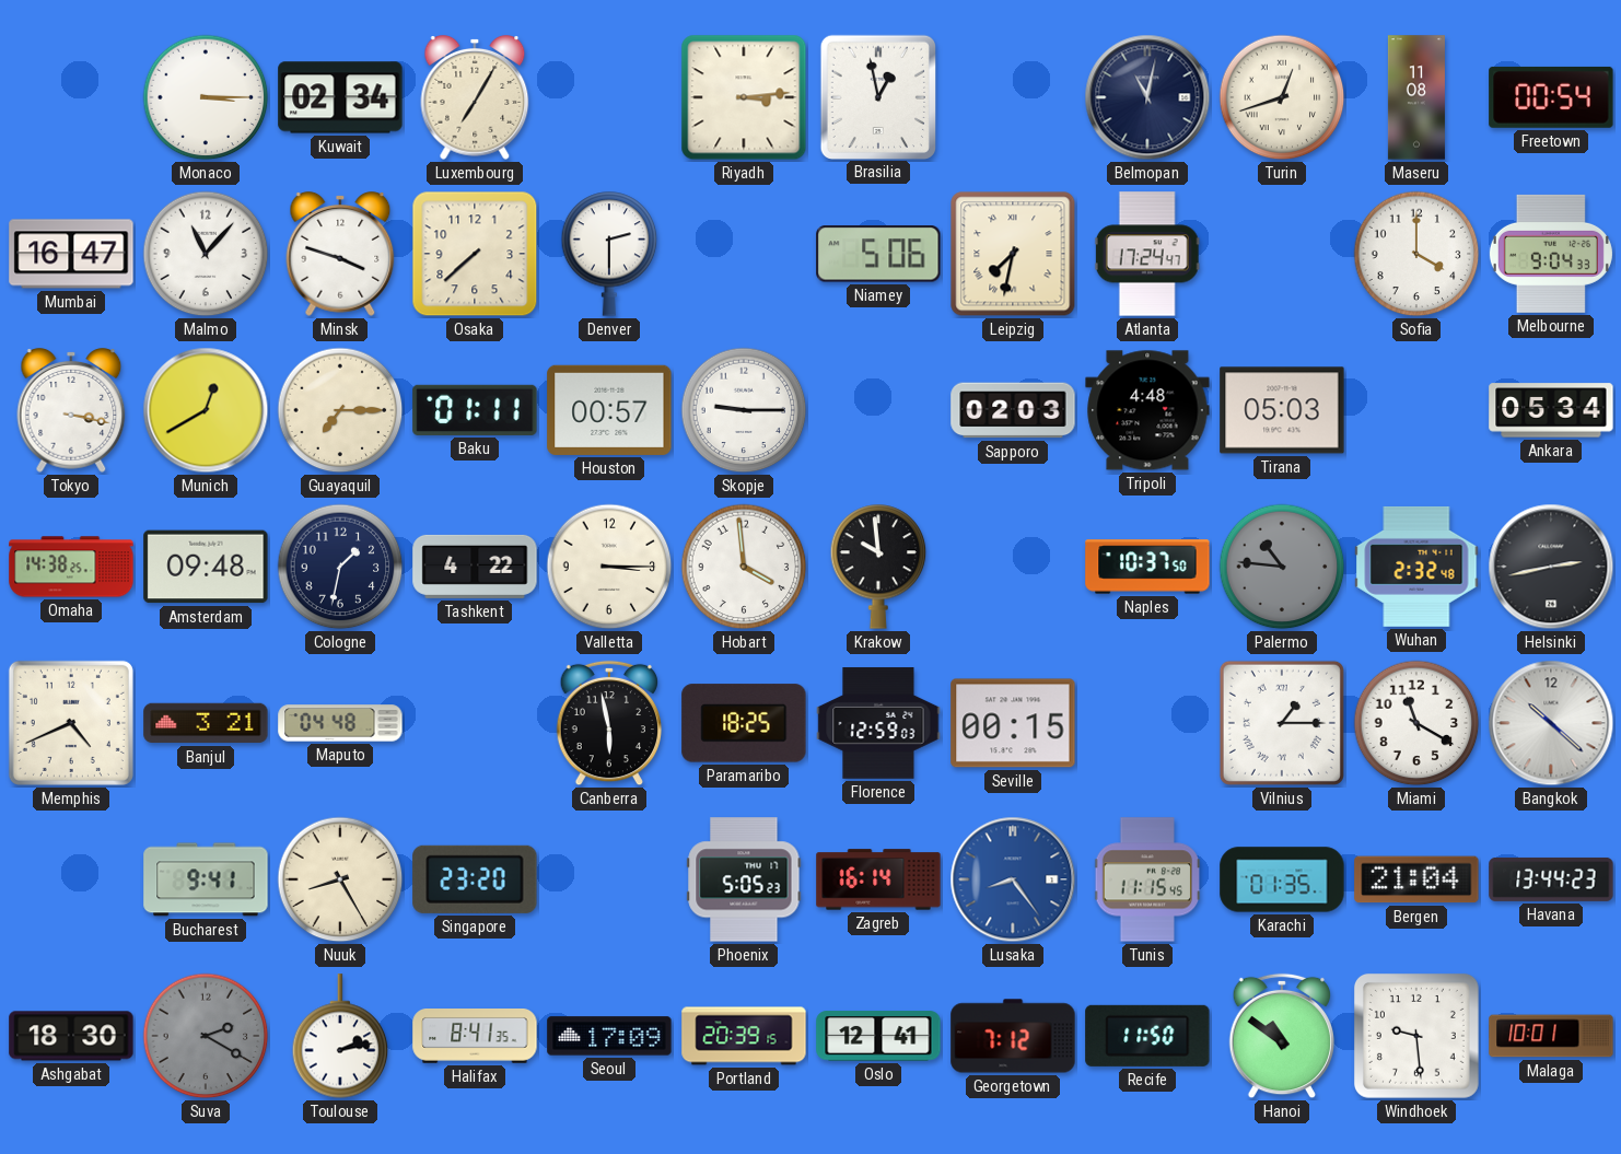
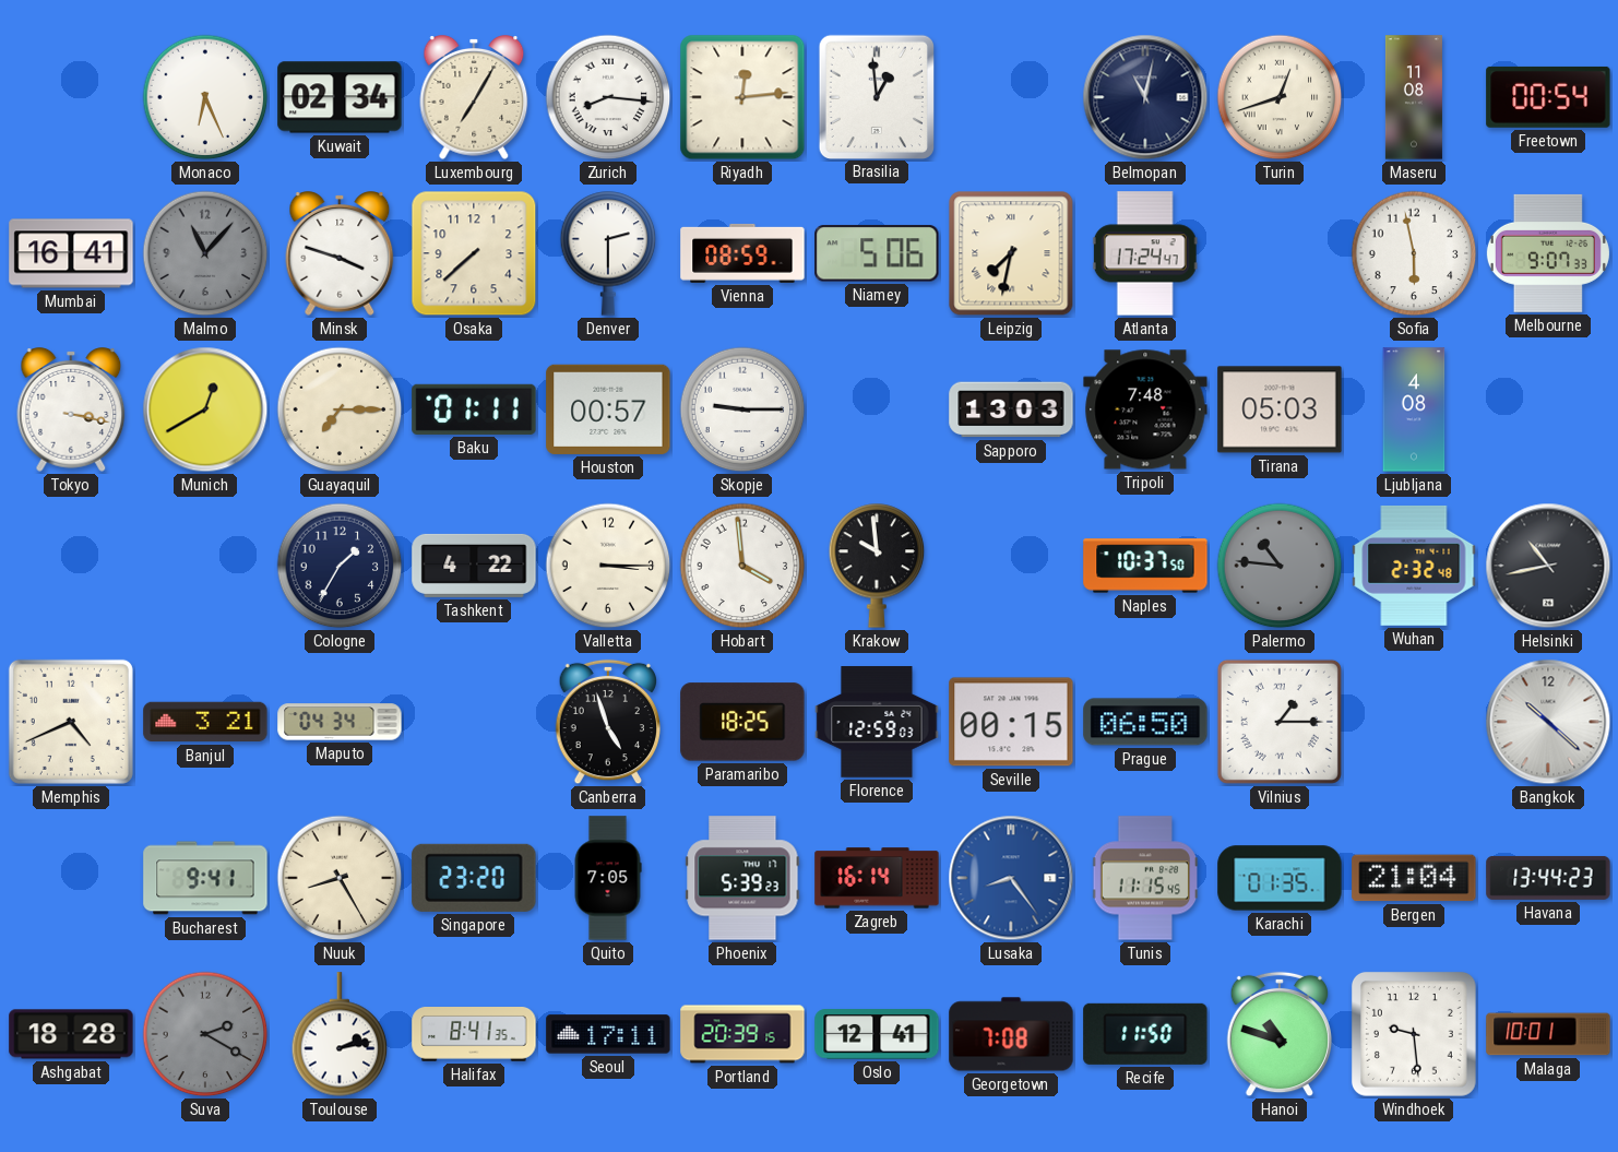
Monaco: 3:15 -> 6:26 (205, 97)
Zurich: none -> 8:16 (608, 97)
Riyadh: 3:14 -> 12:14 (742, 97)
Brasilia: 12:58 -> 12:59 (876, 96)
Mumbai: 16:47 -> 16:41 (71, 253)
Malmo dial: white -> grey (205, 253)
Vienna: none -> 08:59 (742, 253)
Sofia: 4:00 -> 5:58 (1414, 253)
Melbourne: 9:04 -> 9:07 (1548, 253)
Sapporo: 02:03 -> 13:03 (1011, 409)
Tripoli: 4:48 -> 7:48 (1145, 409)
Ljubljana: none -> 4:08 (1414, 409)
Ankara: 05:34 -> none (1551, 410)
Omaha: 14:38 -> none (71, 567)
Amsterdam: 09:48 -> none (206, 567)
Cologne: 1:32 -> 1:35 (340, 566)
Helsinki: 2:43 -> 10:43 (1548, 566)
Maputo: 04:48 -> 04:34 (340, 722)
Canberra: 5:58 -> 4:57 (608, 722)
Prague: none -> 06:50 (1145, 722)
Miami: 11:20 -> none (1416, 723)
Quito: none -> 7:05 (608, 878)
Phoenix: 5:05 -> 5:39 (742, 878)
Ashgabat: 18:30 -> 18:28 (71, 1034)
Seoul: 17:09 -> 17:11 (608, 1034)
Georgetown: 7:12 -> 7:08 (1011, 1034)
Hanoi: 10:51 -> 10:48 (1280, 1034)
